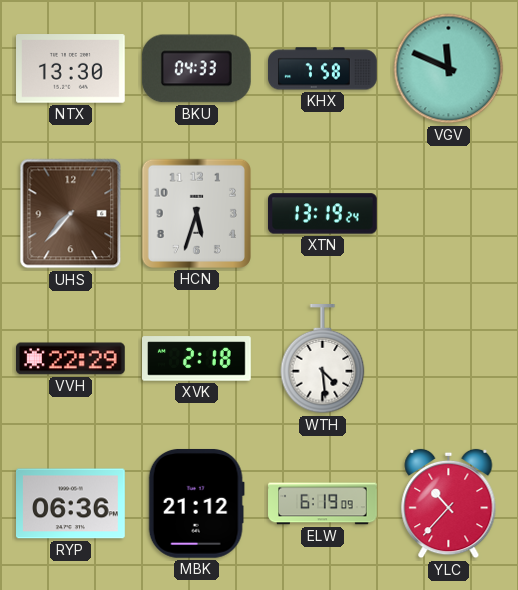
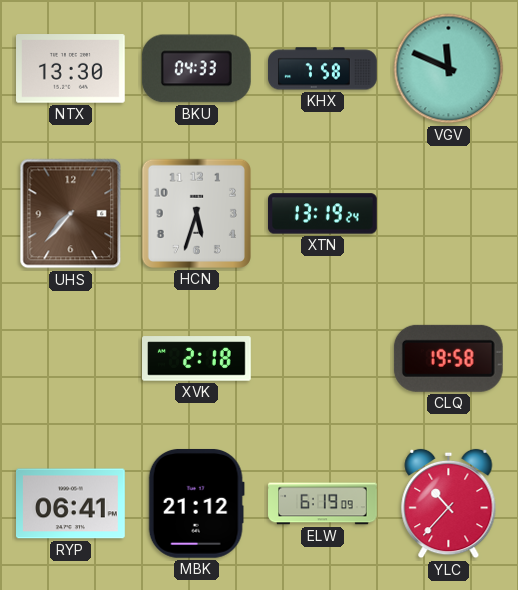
VVH: 22:29 -> none (71, 359)
WTH: 4:29 -> none (323, 360)
CLQ: none -> 19:58 (448, 358)
RYP: 06:36 -> 06:41 (71, 504)
